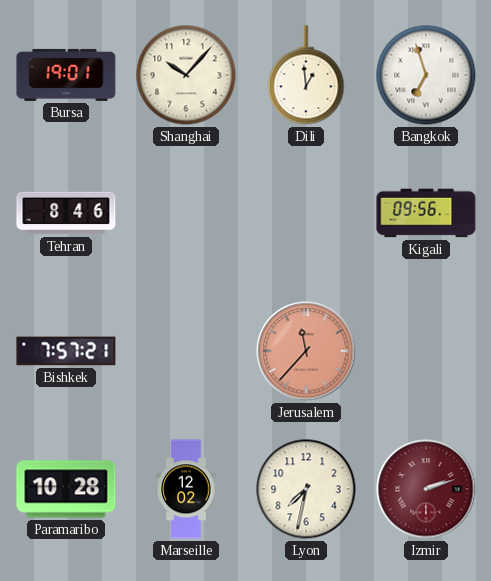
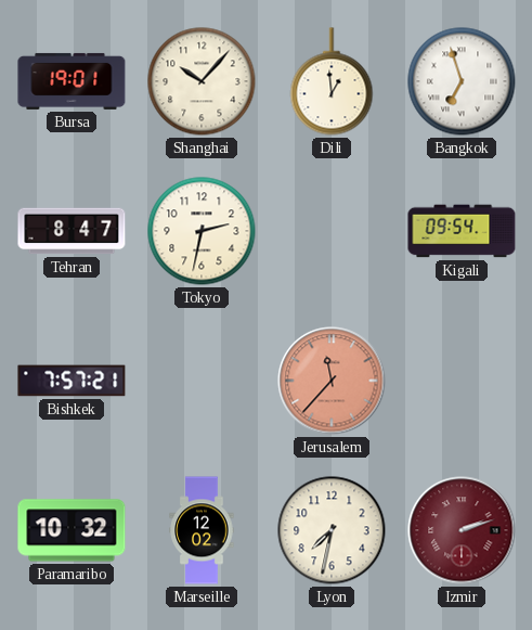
Tehran: 8:46 -> 8:47 (72, 231)
Tokyo: none -> 2:32 (202, 231)
Kigali: 09:56 -> 09:54 (462, 231)
Paramaribo: 10:28 -> 10:32 (72, 530)
